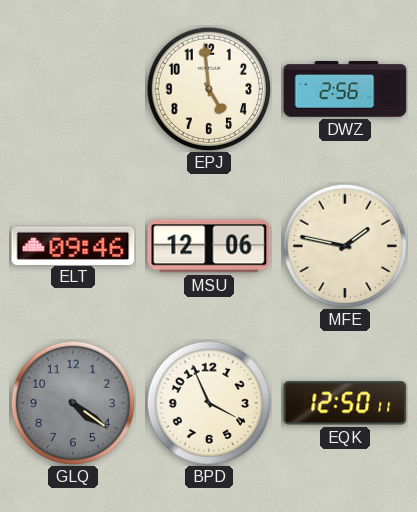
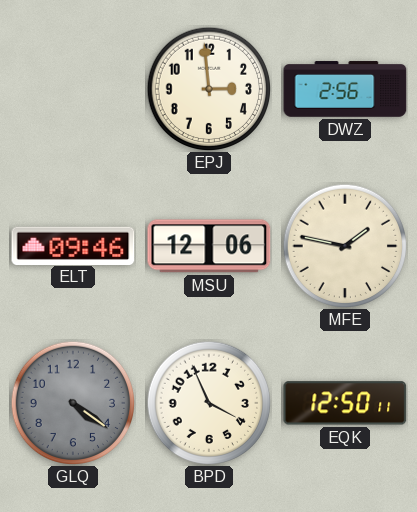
EPJ: 4:59 -> 2:59 (209, 89)
